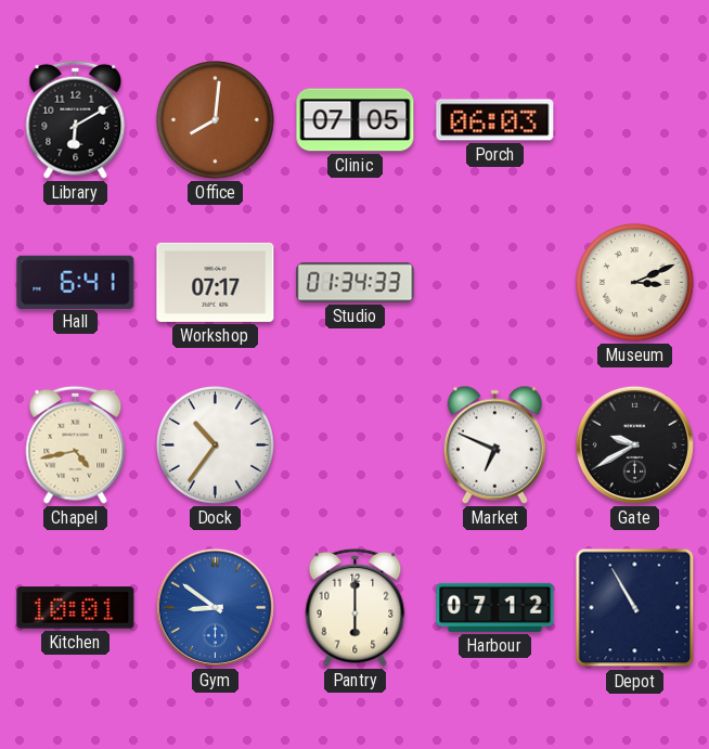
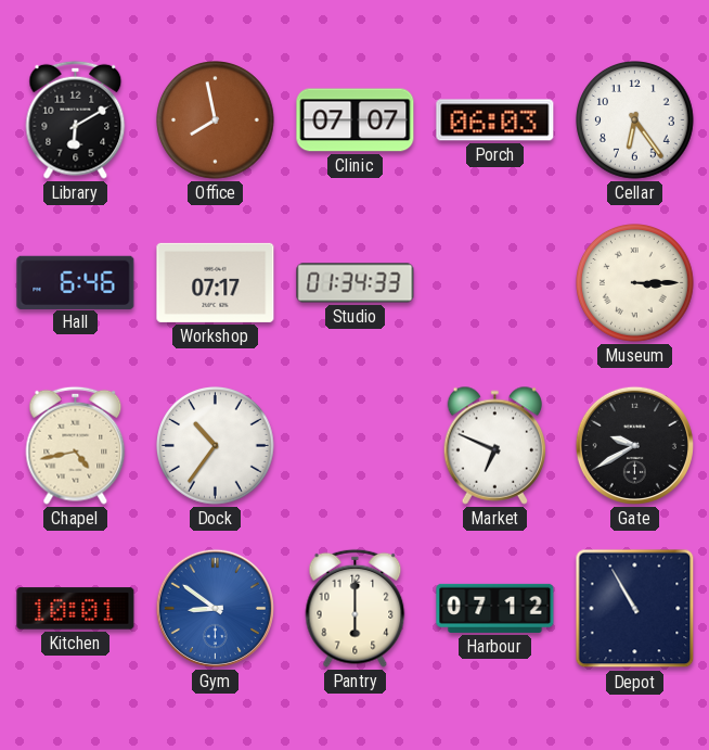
Office: 8:01 -> 7:58 (216, 120)
Clinic: 07:05 -> 07:07 (356, 120)
Cellar: none -> 6:24 (635, 120)
Hall: 6:41 -> 6:46 (76, 282)
Museum: 3:11 -> 3:15 (635, 283)
